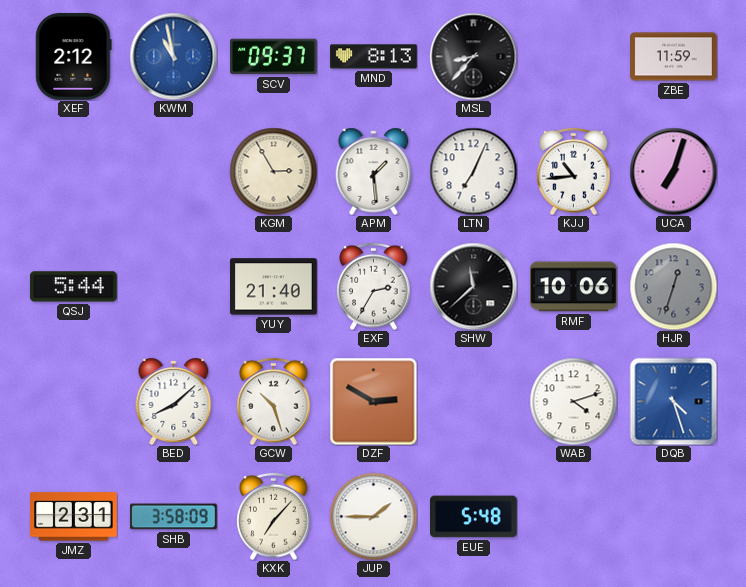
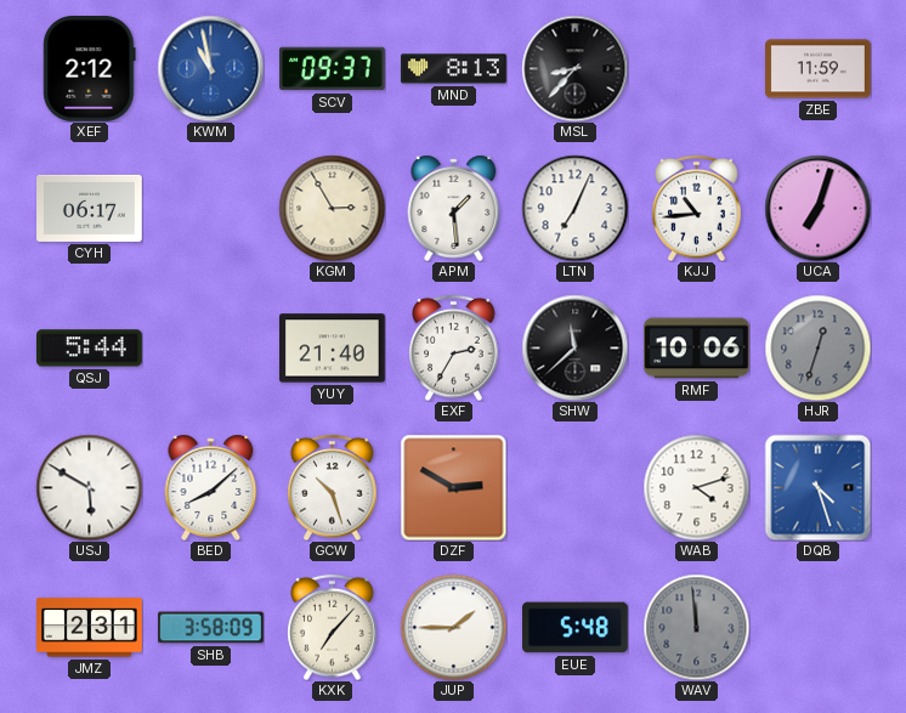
CYH: none -> 06:17 (90, 208)
USJ: none -> 5:50 (89, 487)
WAV: none -> 11:59 (696, 627)
